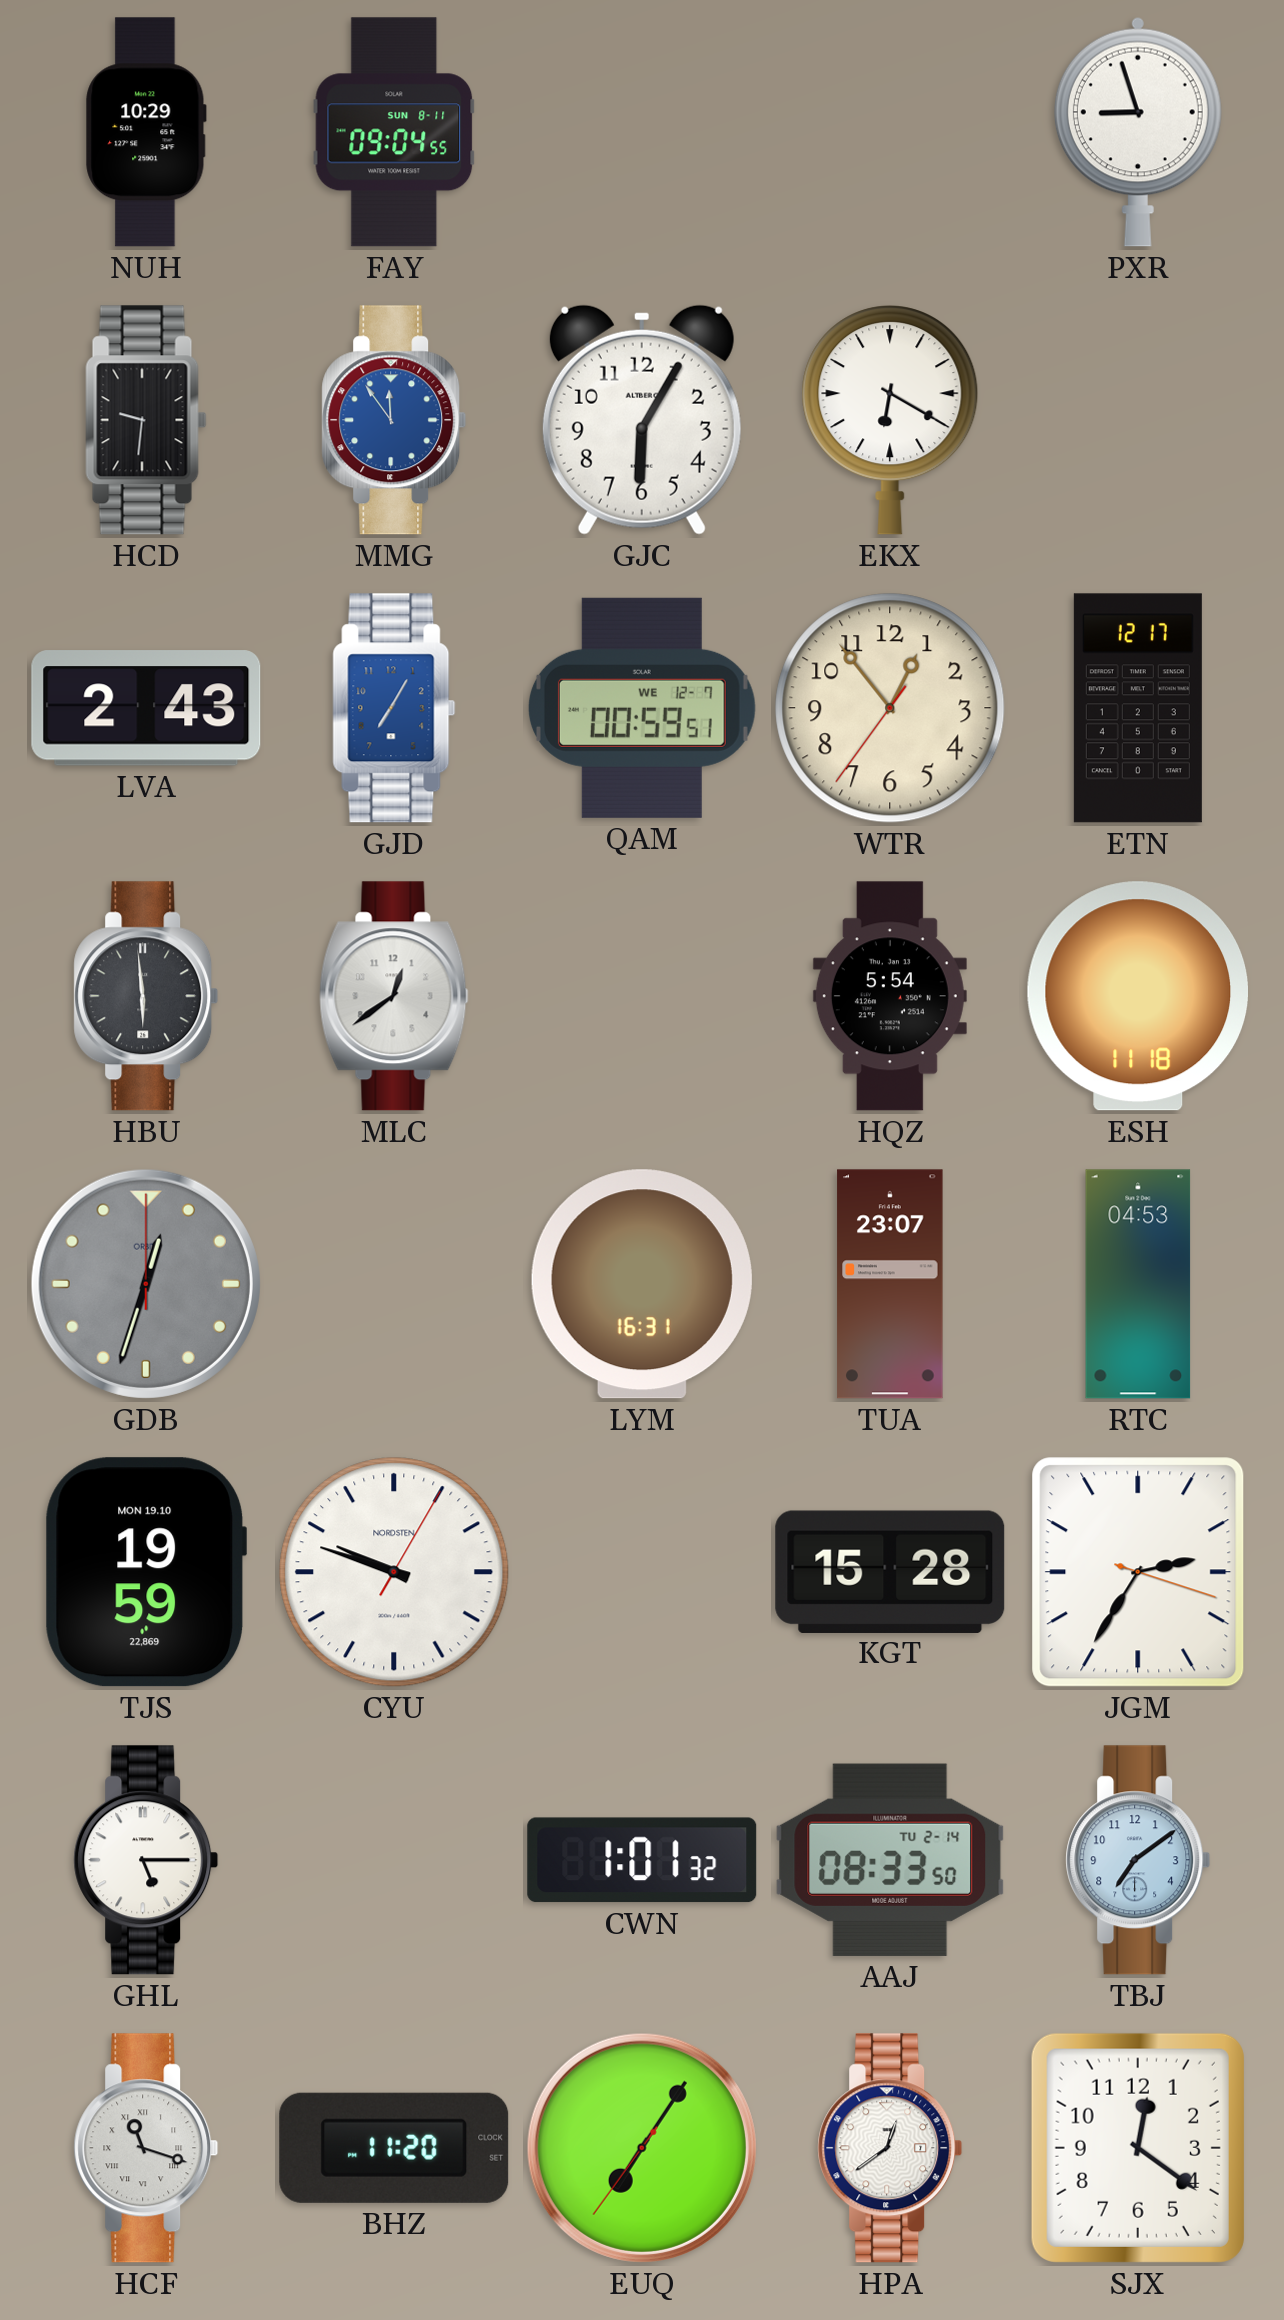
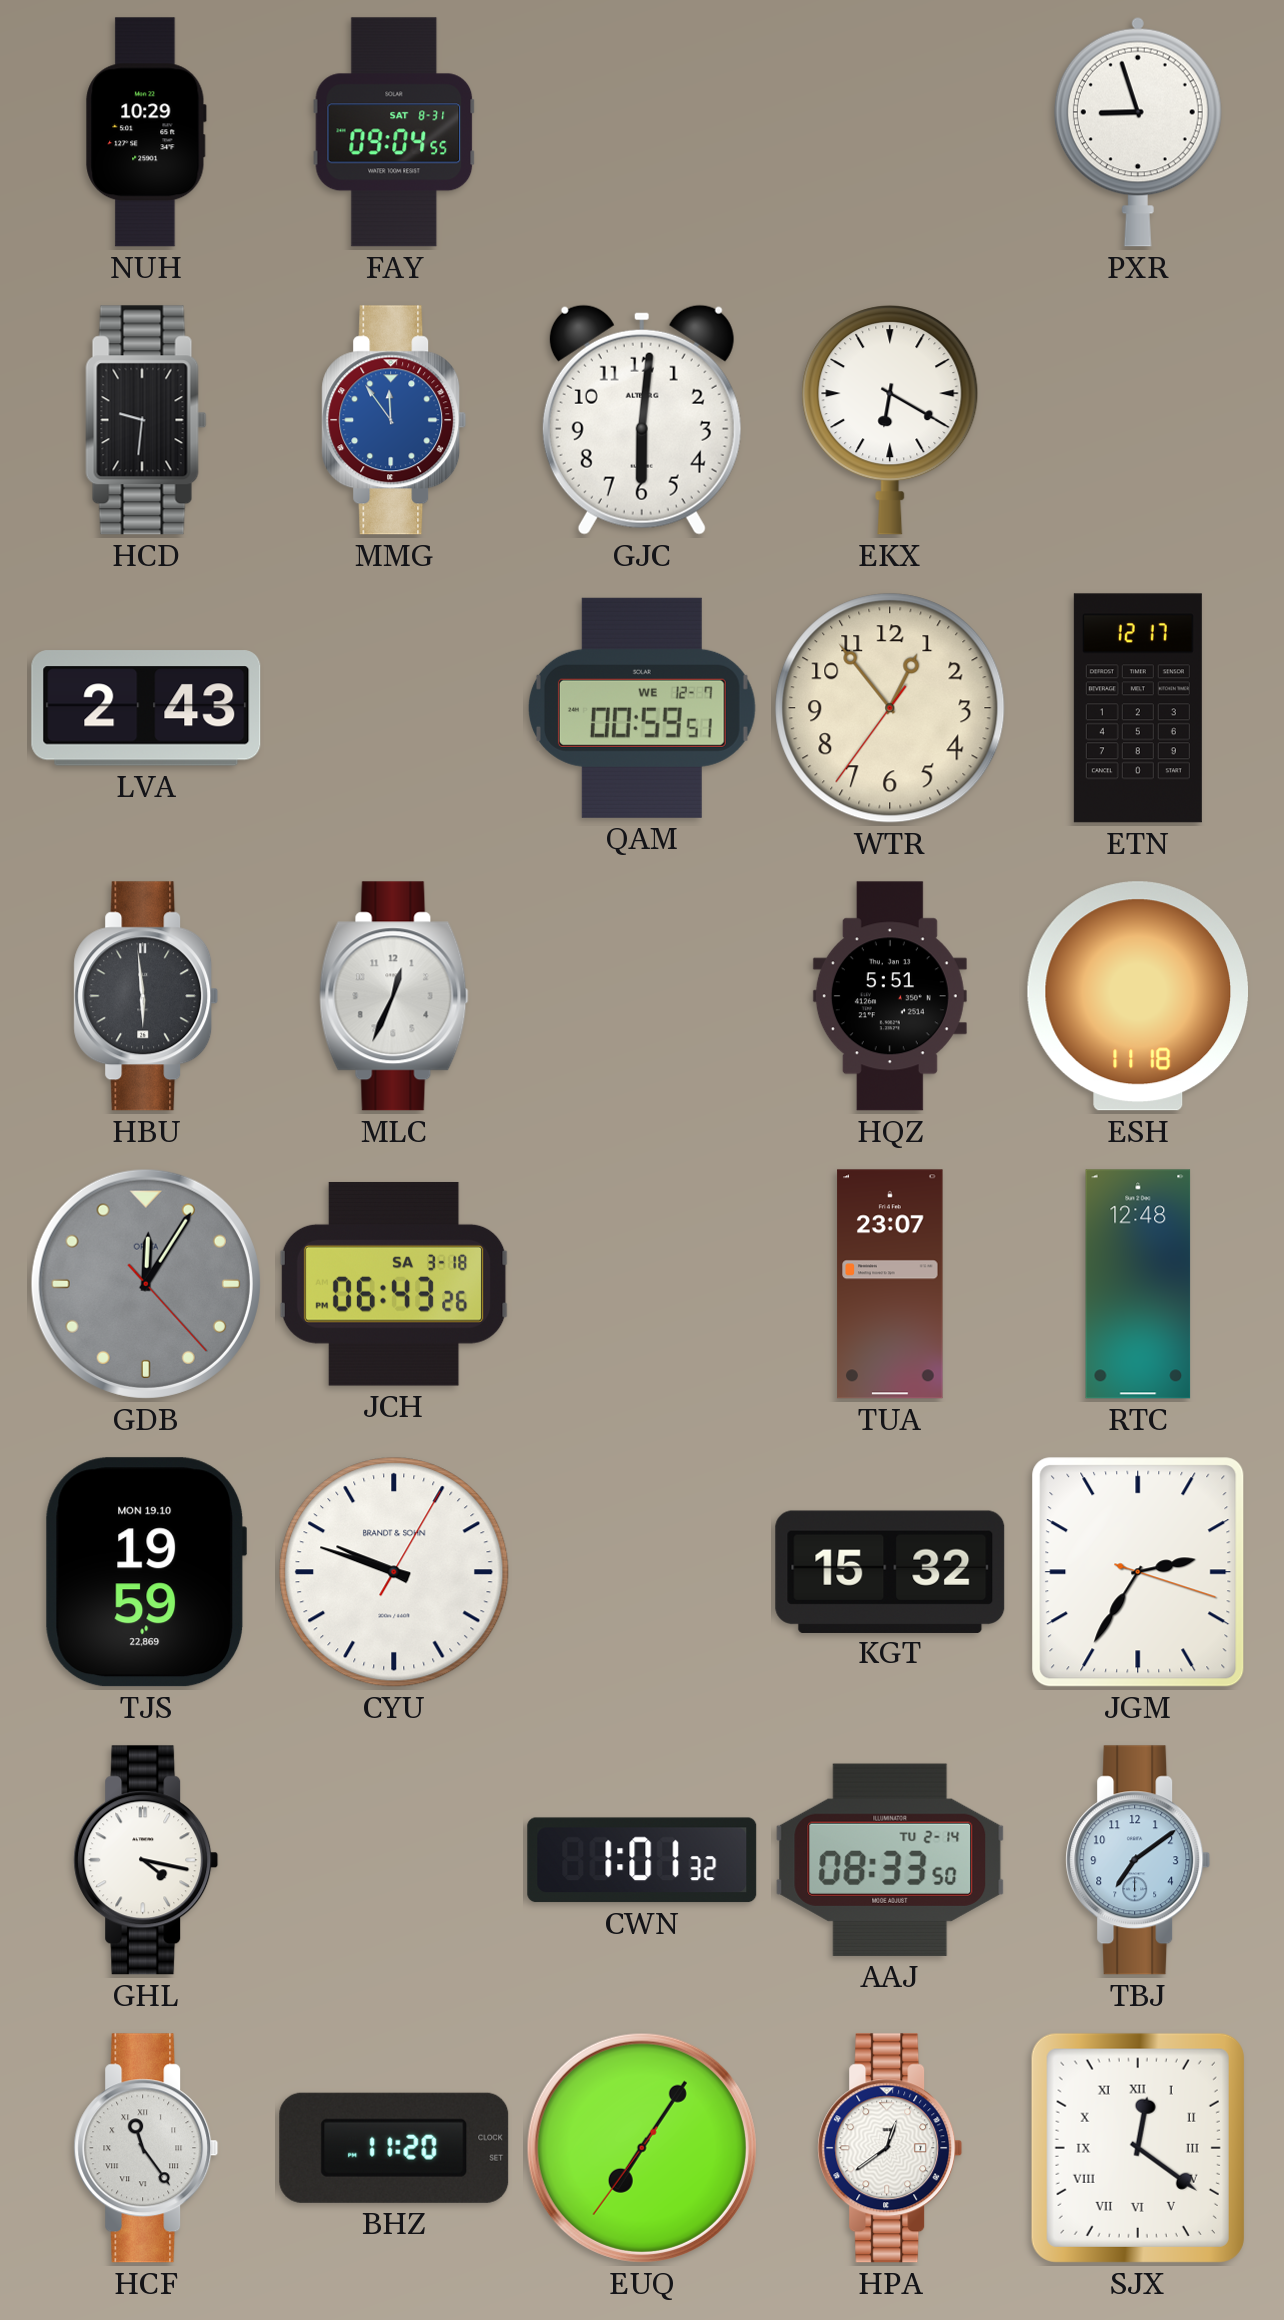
FAY date: SUN 8-11 -> SAT 8-31 (394, 132)
GJC: 6:05 -> 6:01 (642, 420)
GJD: 7:05 -> none (394, 708)
MLC: 12:39 -> 12:34 (394, 996)
HQZ: 5:54 -> 5:51 (890, 996)
GDB: 12:33 -> 12:05 (146, 1284)
JCH: none -> 06:43 (394, 1284)
LYM: 16:31 -> none (642, 1284)
RTC: 04:53 -> 12:48 (1138, 1284)
CYU brand: NORDSTEN -> BRANDT & SOHN (394, 1572)
KGT: 15:28 -> 15:32 (890, 1571)
GHL: 5:15 -> 4:17 (146, 1860)
HCF: 11:18 -> 11:24 (146, 2148)
SJX numerals: Arabic -> Roman (1138, 2148)
